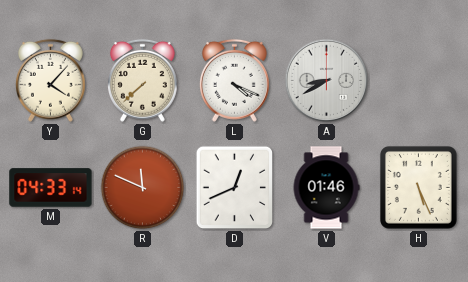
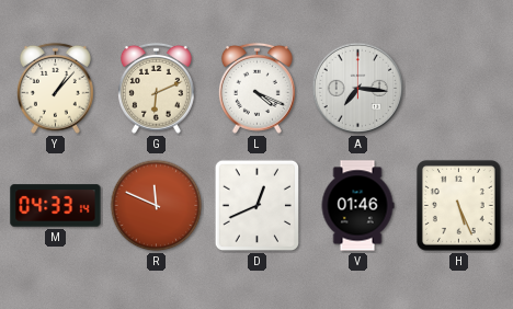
Y: 4:07 -> 1:07 (55, 88)
G: 7:38 -> 6:11 (156, 88)
A: 8:40 -> 7:16 (358, 89)
